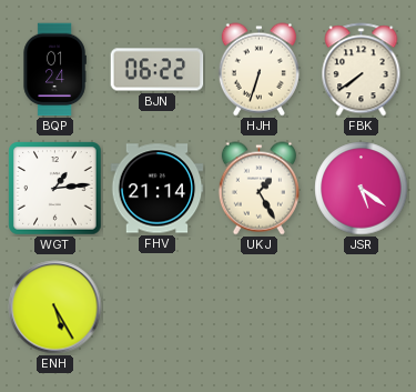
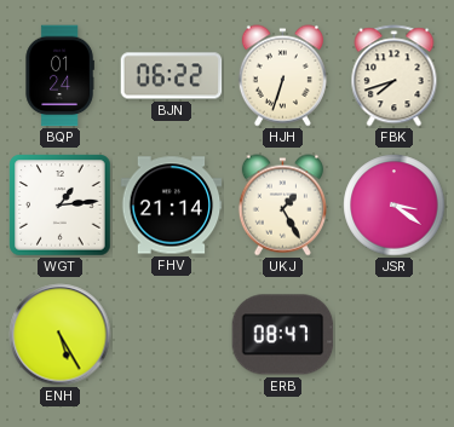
FBK: 7:39 -> 7:42 (395, 76)
JSR: 5:21 -> 3:21 (395, 206)
ERB: none -> 08:47 (283, 335)
